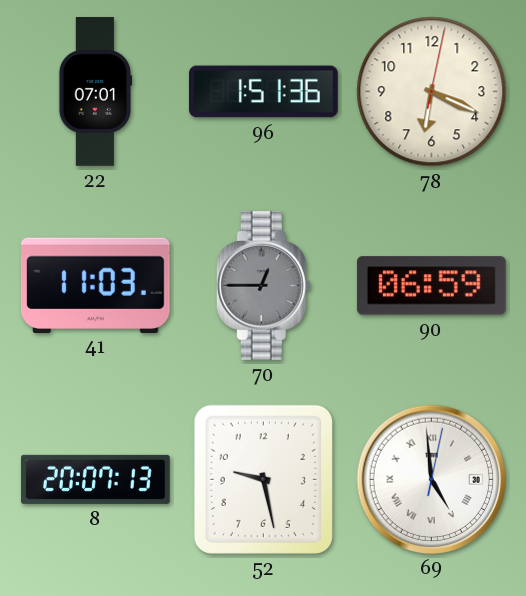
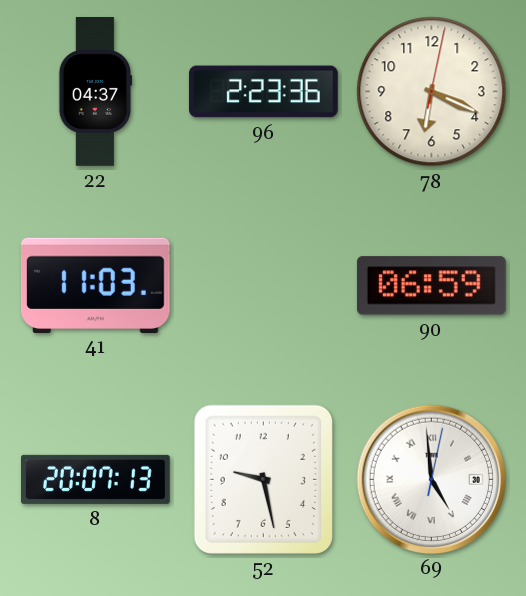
22: 07:01 -> 04:37 (96, 92)
96: 1:51 -> 2:23 (264, 92)
70: 12:45 -> none (263, 286)
